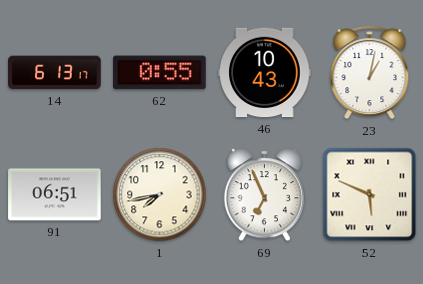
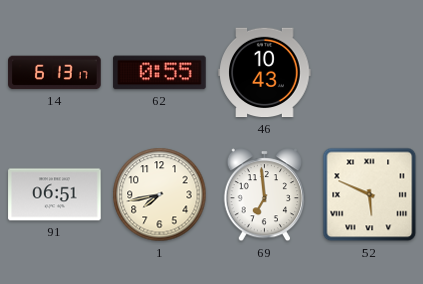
23: 1:02 -> none (370, 73)
69: 6:56 -> 6:59 (264, 195)
